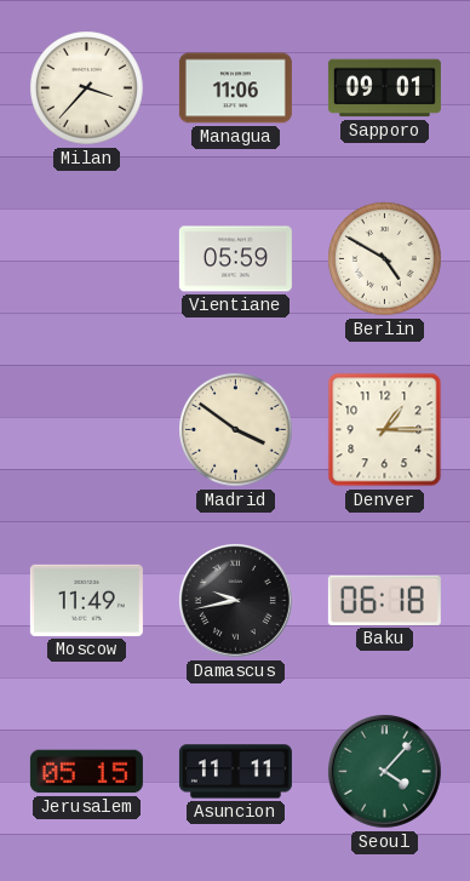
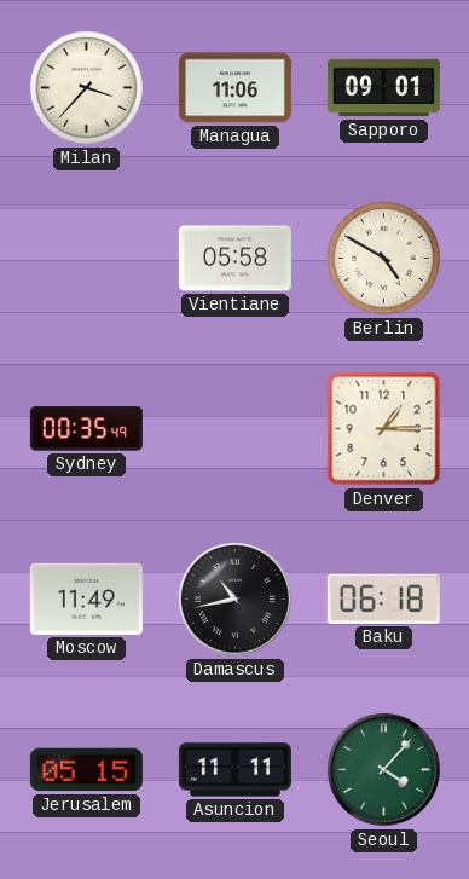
Vientiane: 05:59 -> 05:58 (234, 259)
Sydney: none -> 00:35 (86, 429)
Madrid: 3:51 -> none (236, 430)
Damascus: 9:43 -> 10:43 (234, 598)
